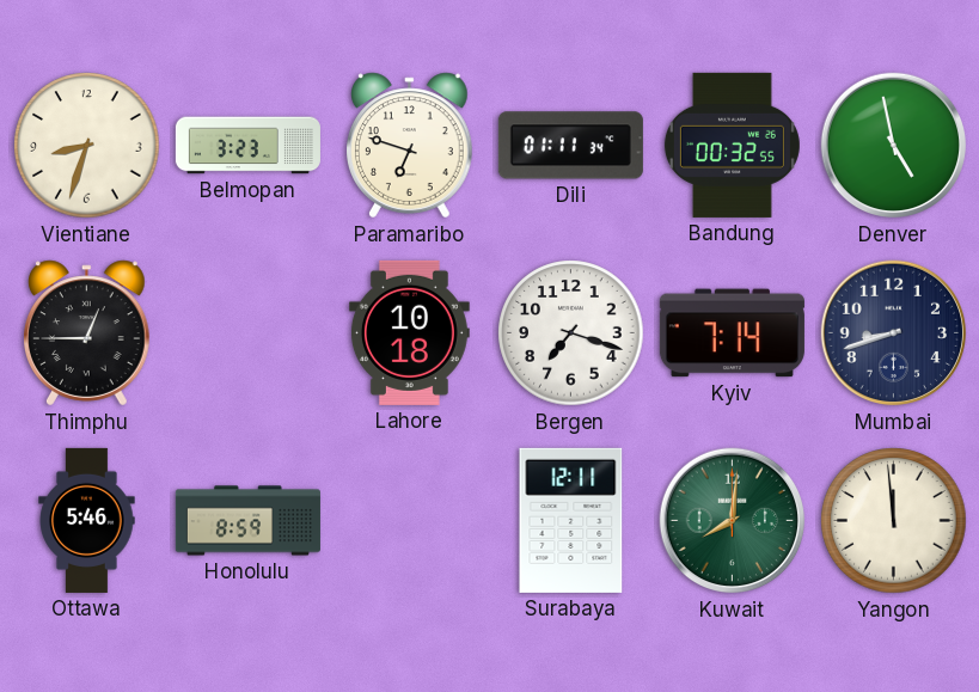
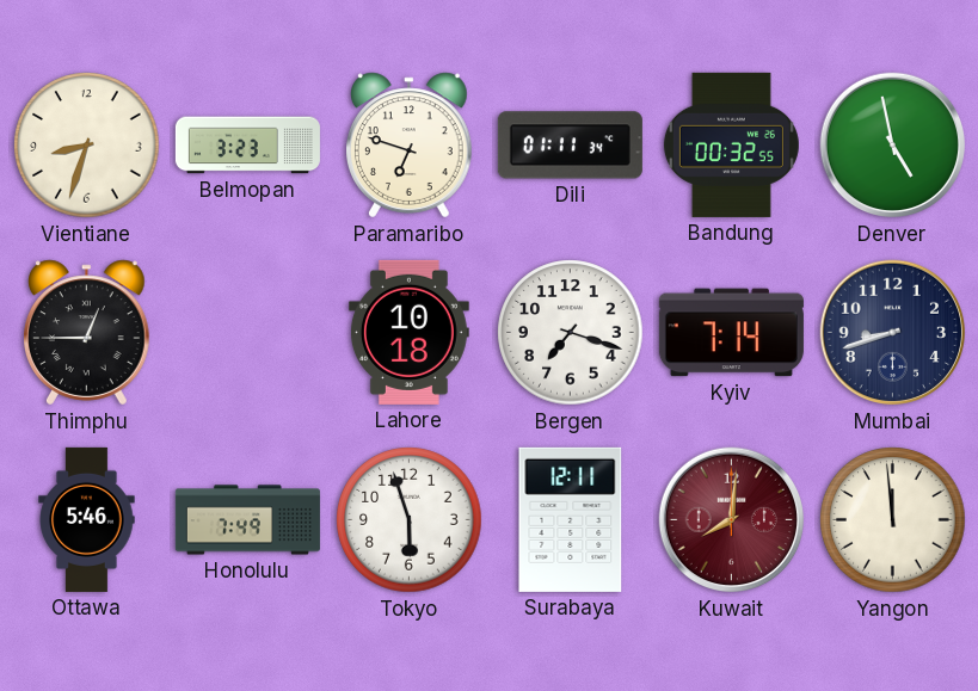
Honolulu: 8:59 -> 7:49 (247, 520)
Tokyo: none -> 5:57 (410, 520)
Kuwait dial: green -> burgundy (732, 520)
